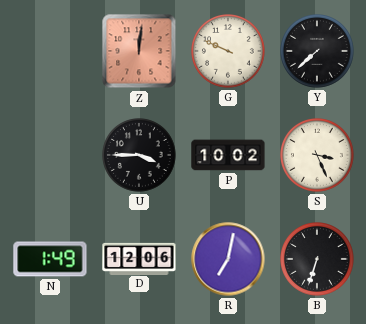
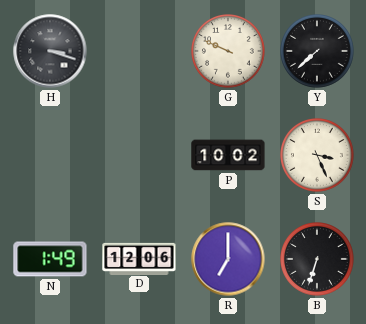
H: none -> 3:18 (50, 51)
Z: 12:01 -> none (139, 51)
U: 3:45 -> none (140, 156)
R: 7:02 -> 7:00 (228, 259)
